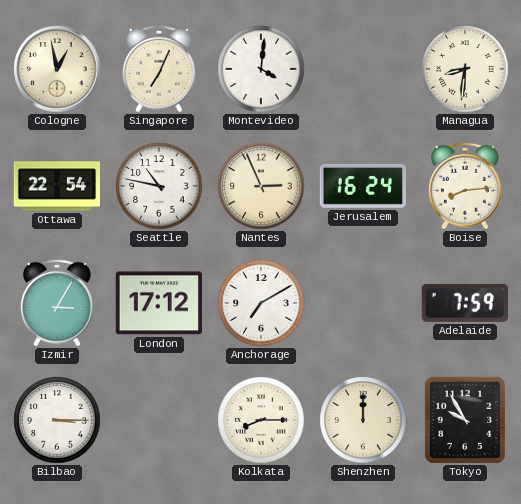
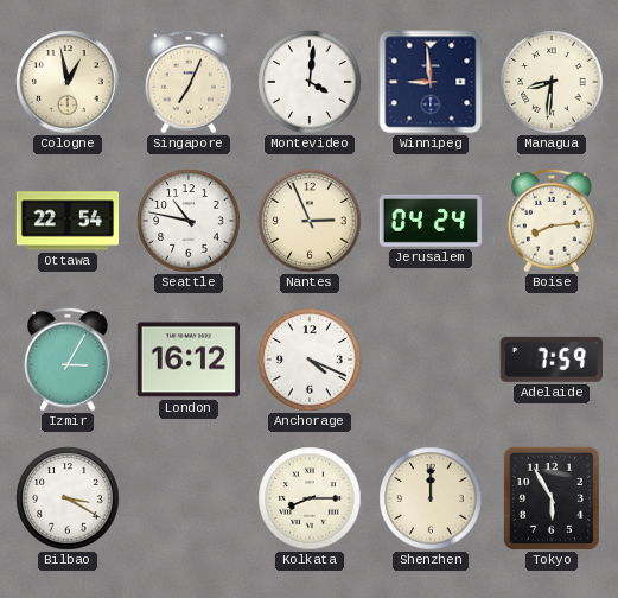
Winnipeg: none -> 8:59 (431, 82)
Jerusalem: 16:24 -> 04:24 (429, 221)
London: 17:12 -> 16:12 (187, 360)
Anchorage: 7:10 -> 4:19 (310, 360)
Bilbao: 3:15 -> 3:20 (68, 498)
Tokyo: 9:55 -> 5:55 (552, 498)
